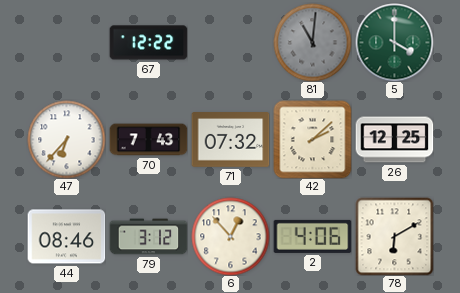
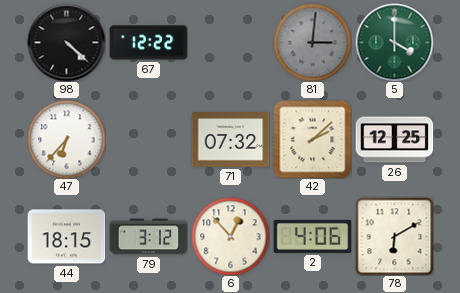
98: none -> 4:22 (66, 42)
81: 11:01 -> 3:01 (312, 42)
70: 7:43 -> none (148, 140)
44: 08:46 -> 18:15 (66, 237)
